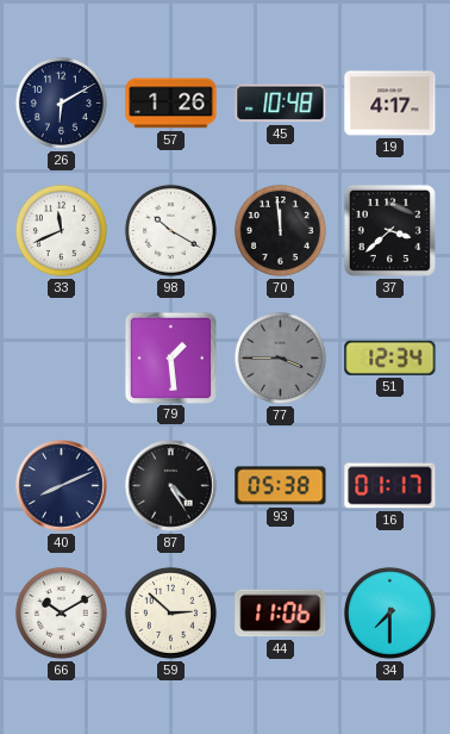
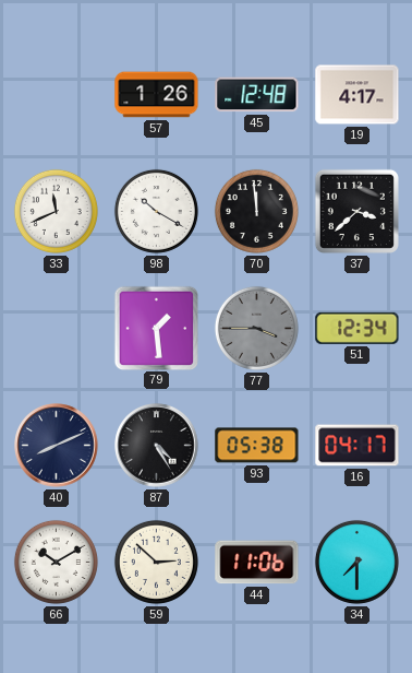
26: 6:10 -> none (61, 102)
45: 10:48 -> 12:48 (257, 95)
16: 01:17 -> 04:17 (358, 446)
